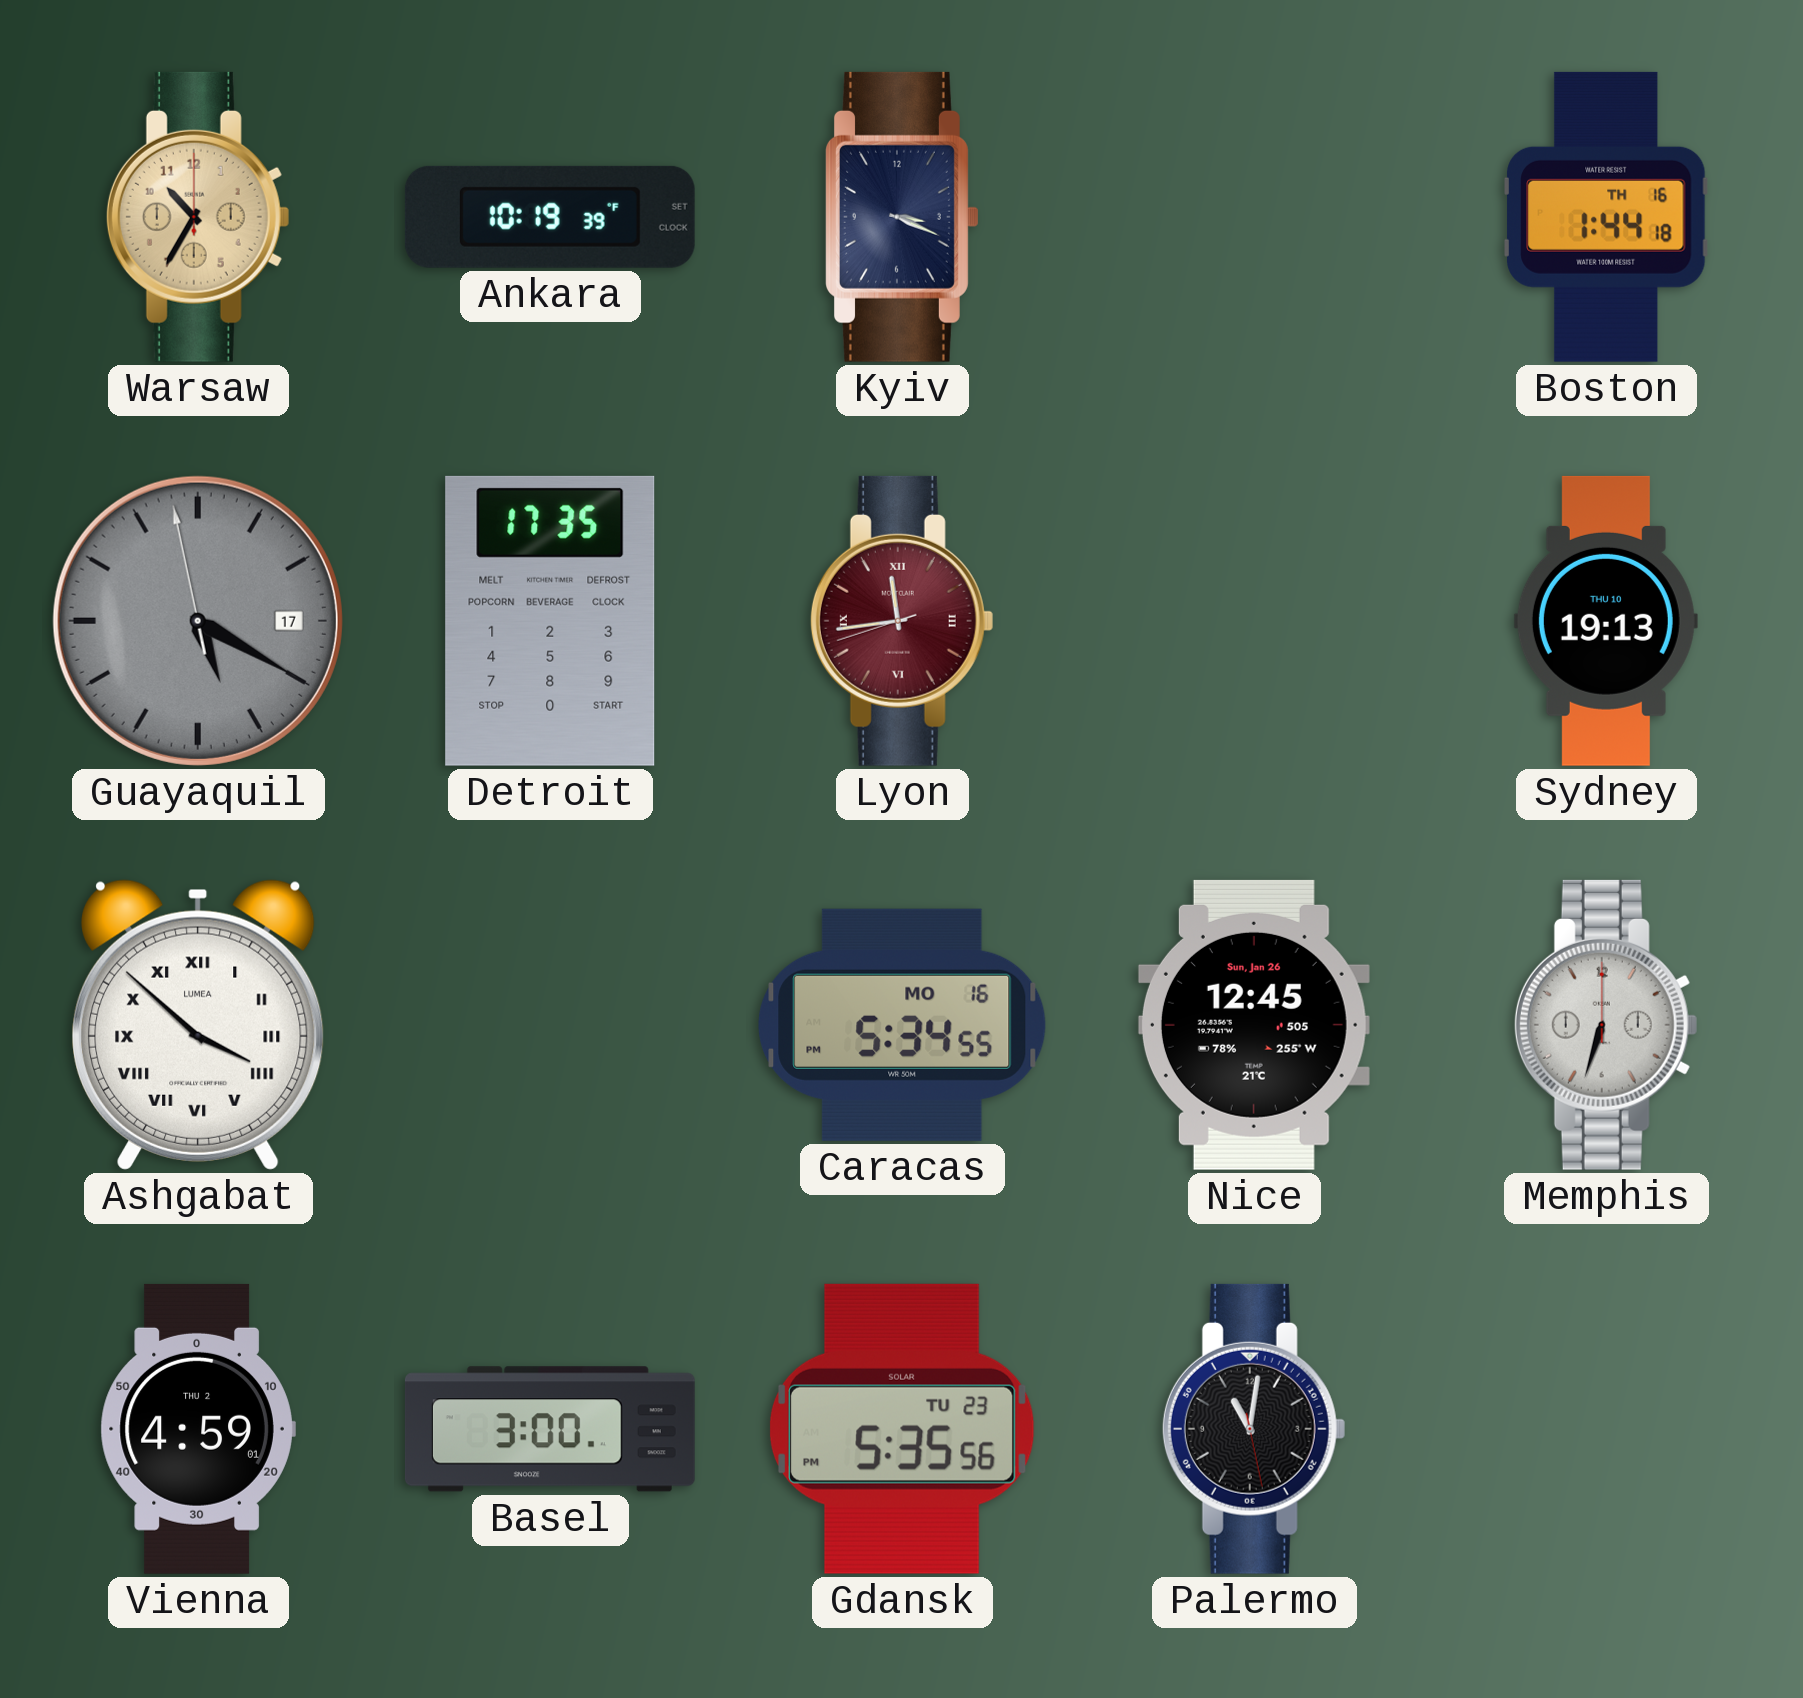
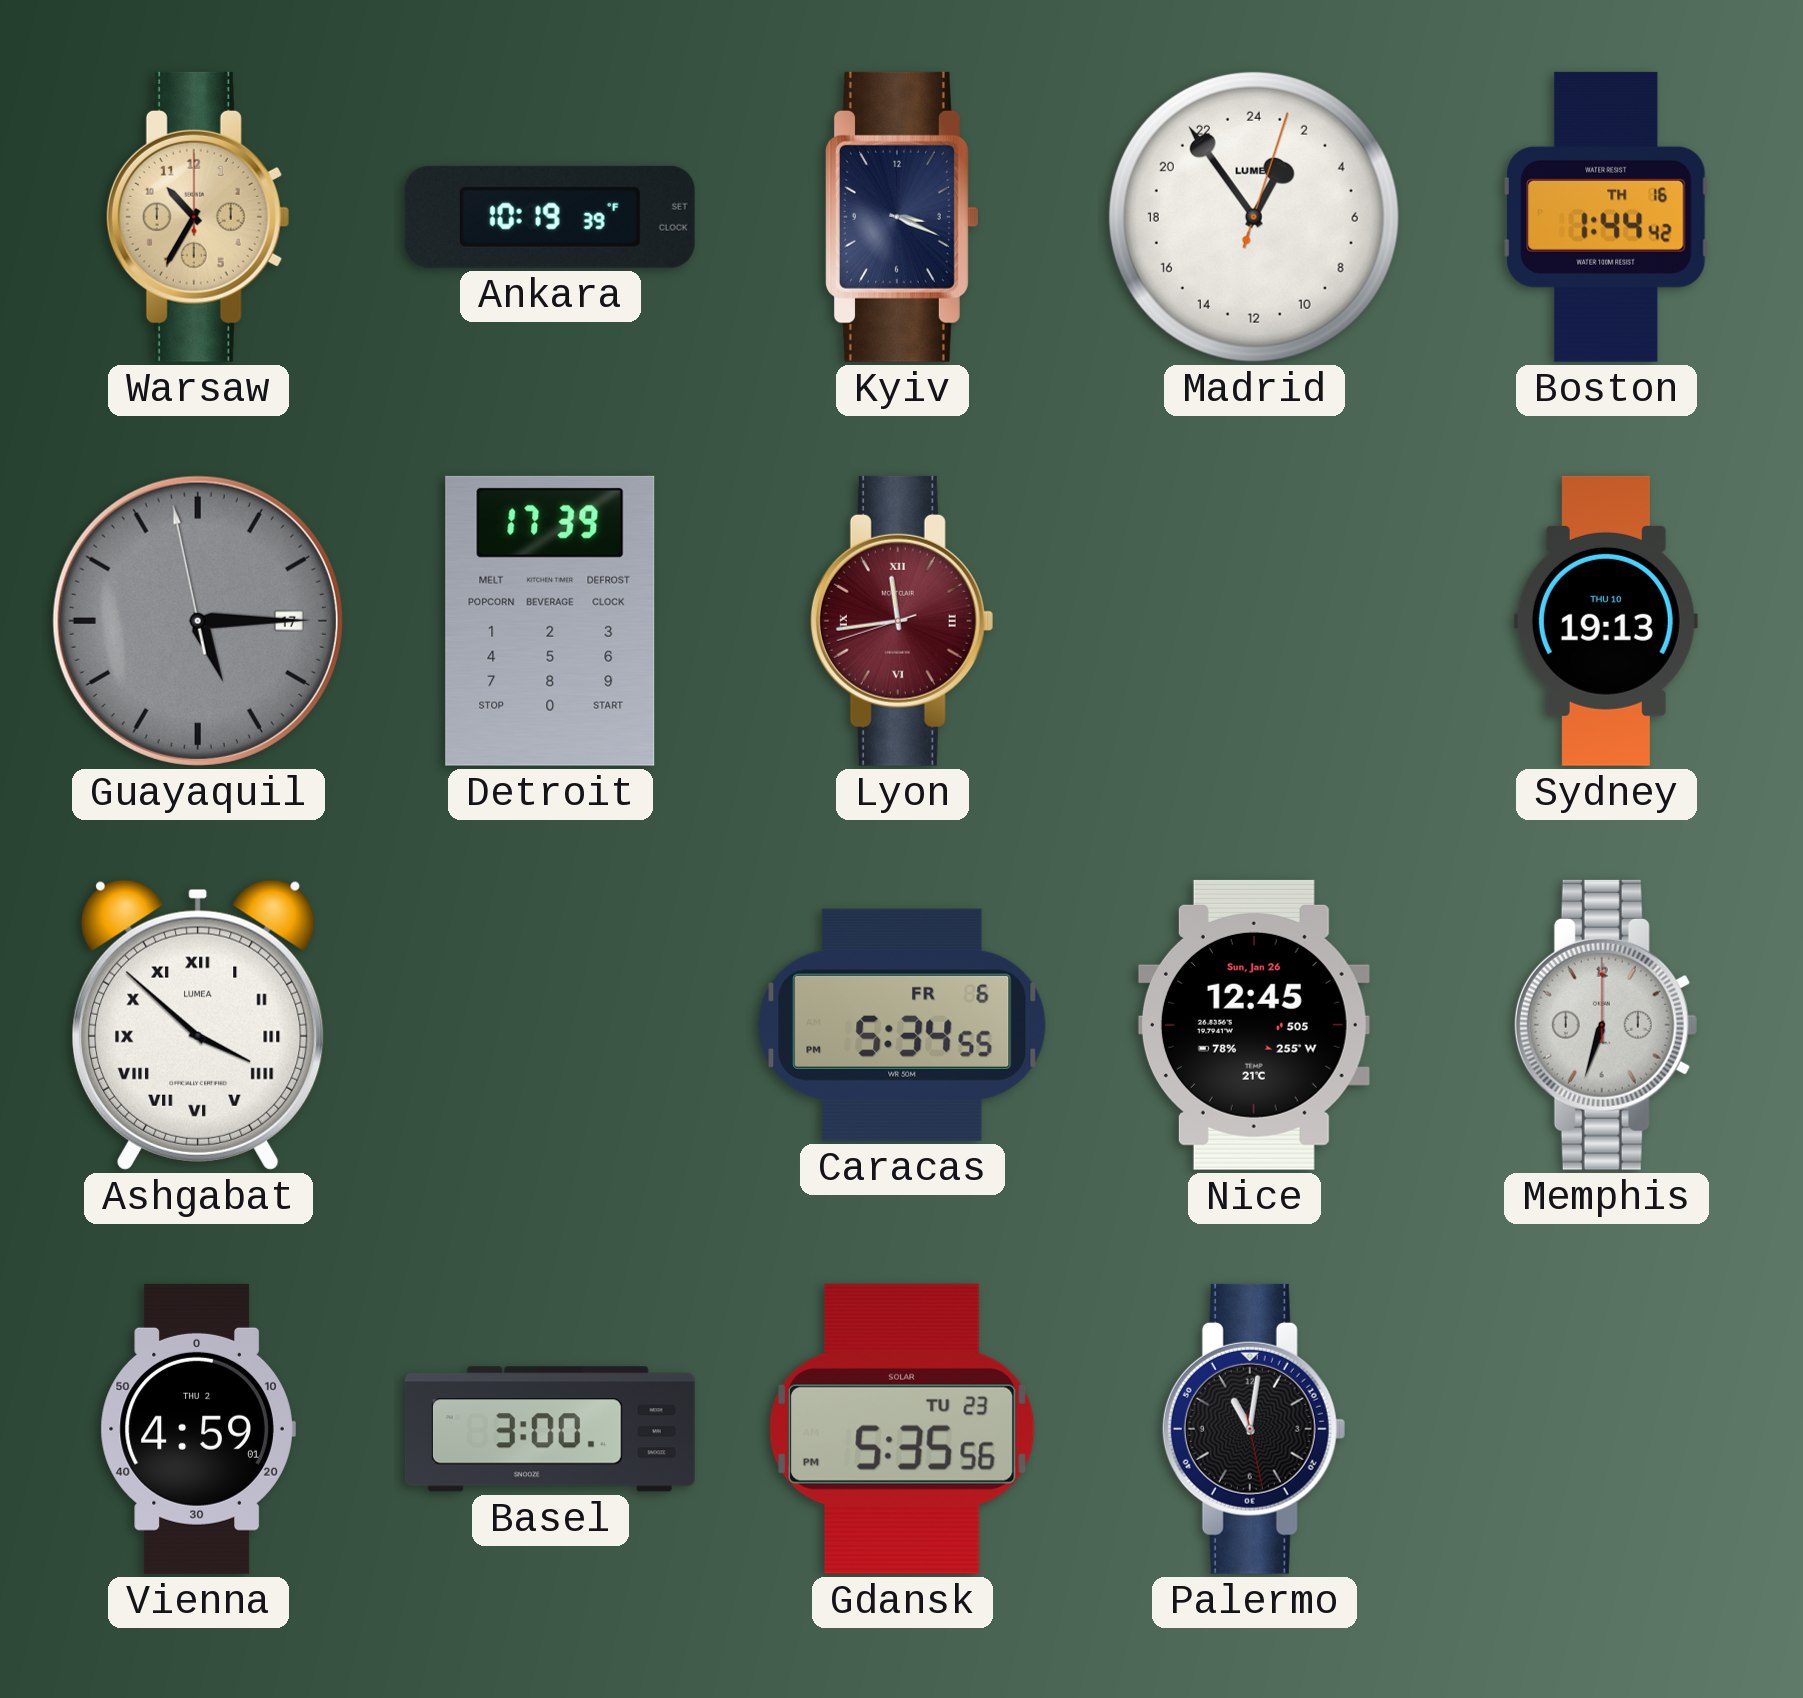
Madrid: none -> 1:54 (1254, 217)
Boston: 1:44:18 -> 1:44:42 (1606, 217)
Guayaquil: 5:19 -> 5:14 (198, 621)
Detroit: 17:35 -> 17:39 (550, 621)
Caracas date: MO 16 -> FR 6 (902, 1025)
